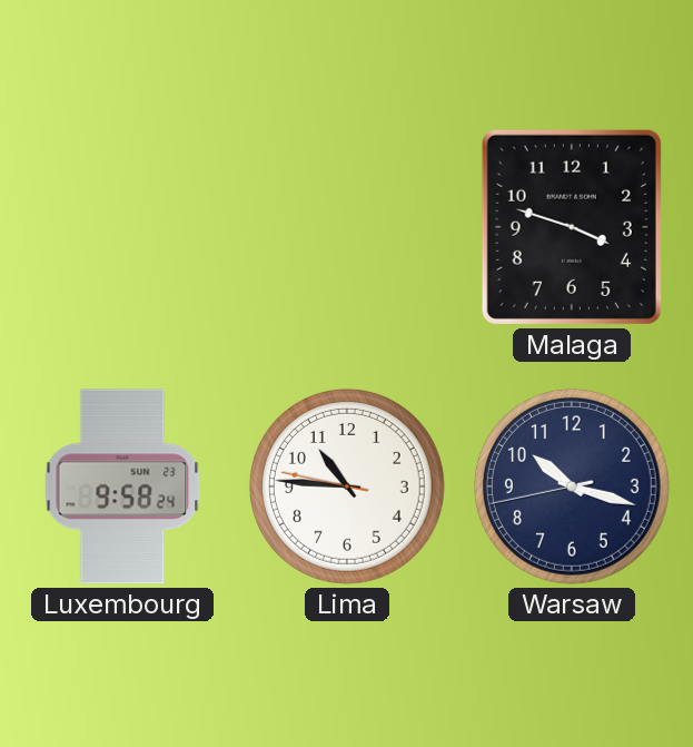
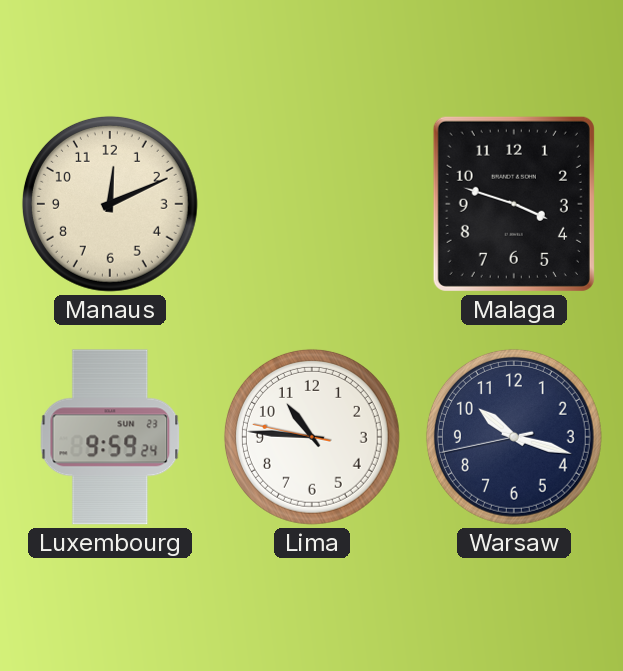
Manaus: none -> 12:11 (110, 204)
Luxembourg: 9:58 -> 9:59 (110, 437)
